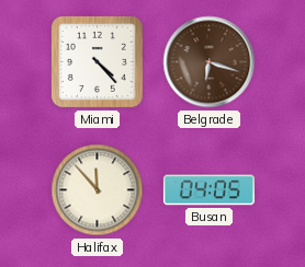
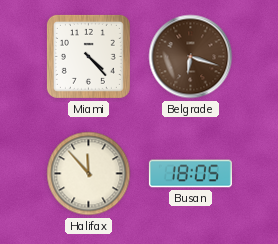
Busan: 04:05 -> 18:05 (190, 174)
